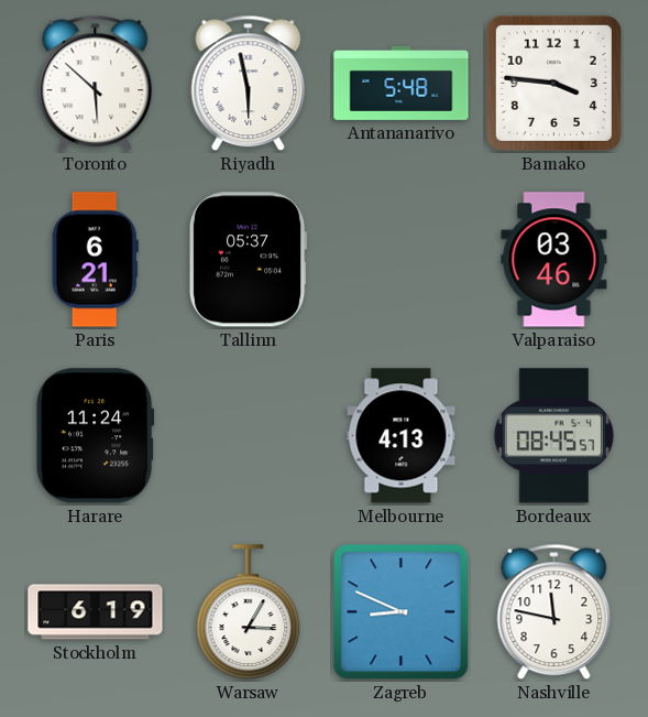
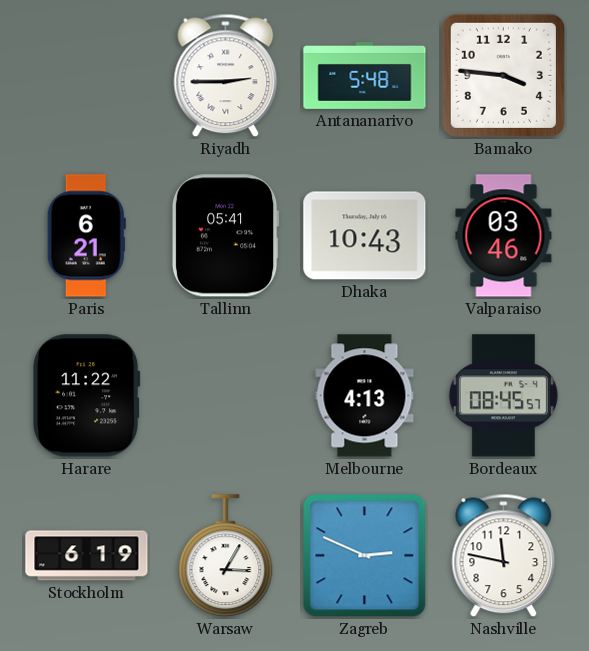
Toronto: 5:52 -> none (96, 84)
Riyadh: 5:58 -> 2:45 (226, 76)
Tallinn: 05:37 -> 05:41 (225, 236)
Dhaka: none -> 10:43 (365, 236)
Harare: 11:24 -> 11:22 (86, 396)
Zagreb: 8:49 -> 2:49 (365, 556)
